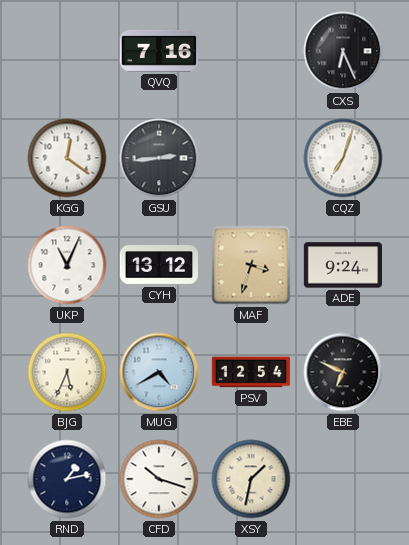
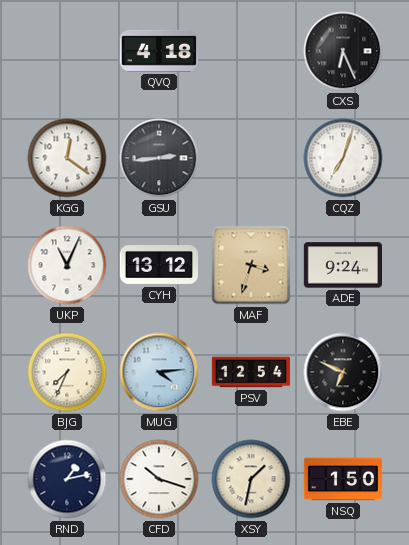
QVQ: 7:16 -> 4:18 (158, 51)
BJG: 5:34 -> 7:34 (67, 372)
MUG: 4:40 -> 4:14 (159, 372)
NSQ: none -> 1:50 (343, 479)
